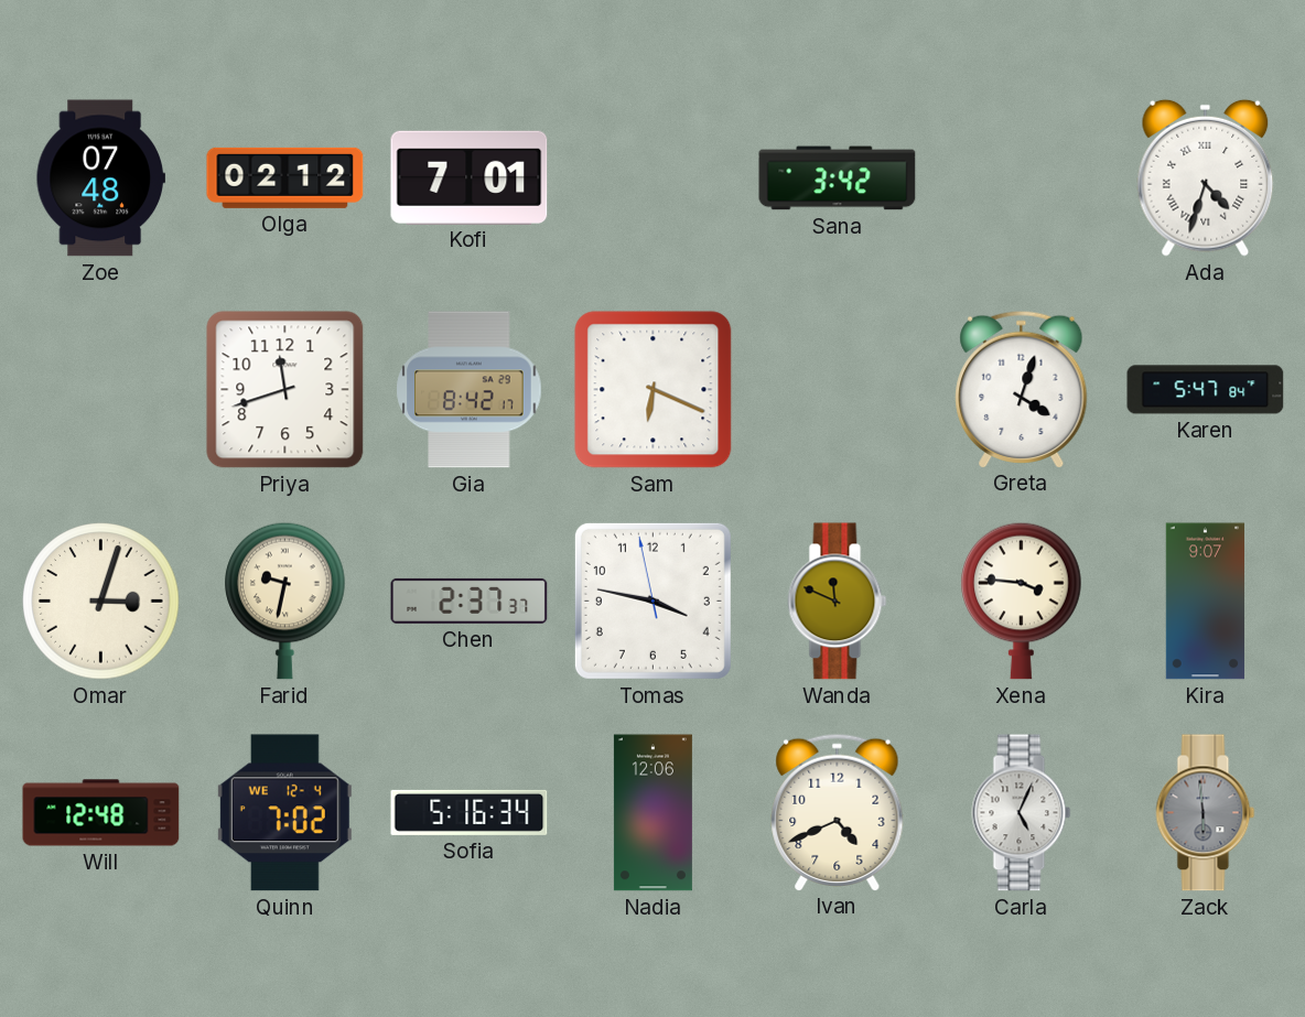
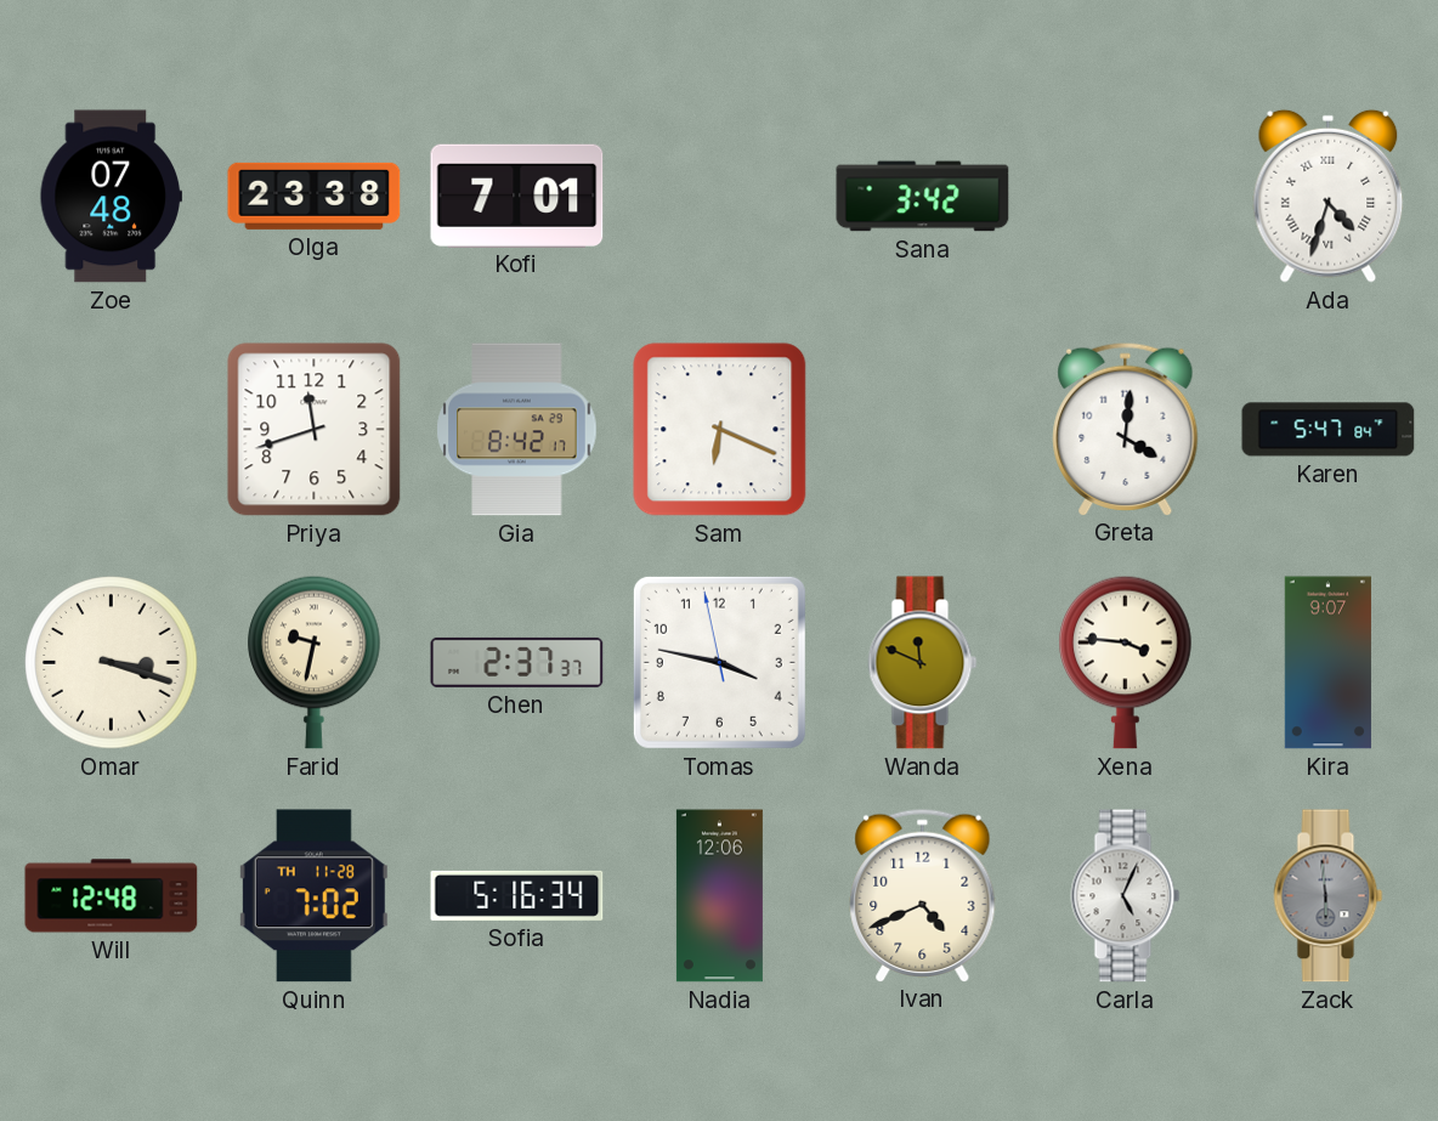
Olga: 02:12 -> 23:38 (315, 196)
Greta: 4:03 -> 4:01 (1126, 429)
Omar: 3:03 -> 3:18 (112, 663)
Quinn date: WE 12-4 -> TH 11-28 (313, 896)
